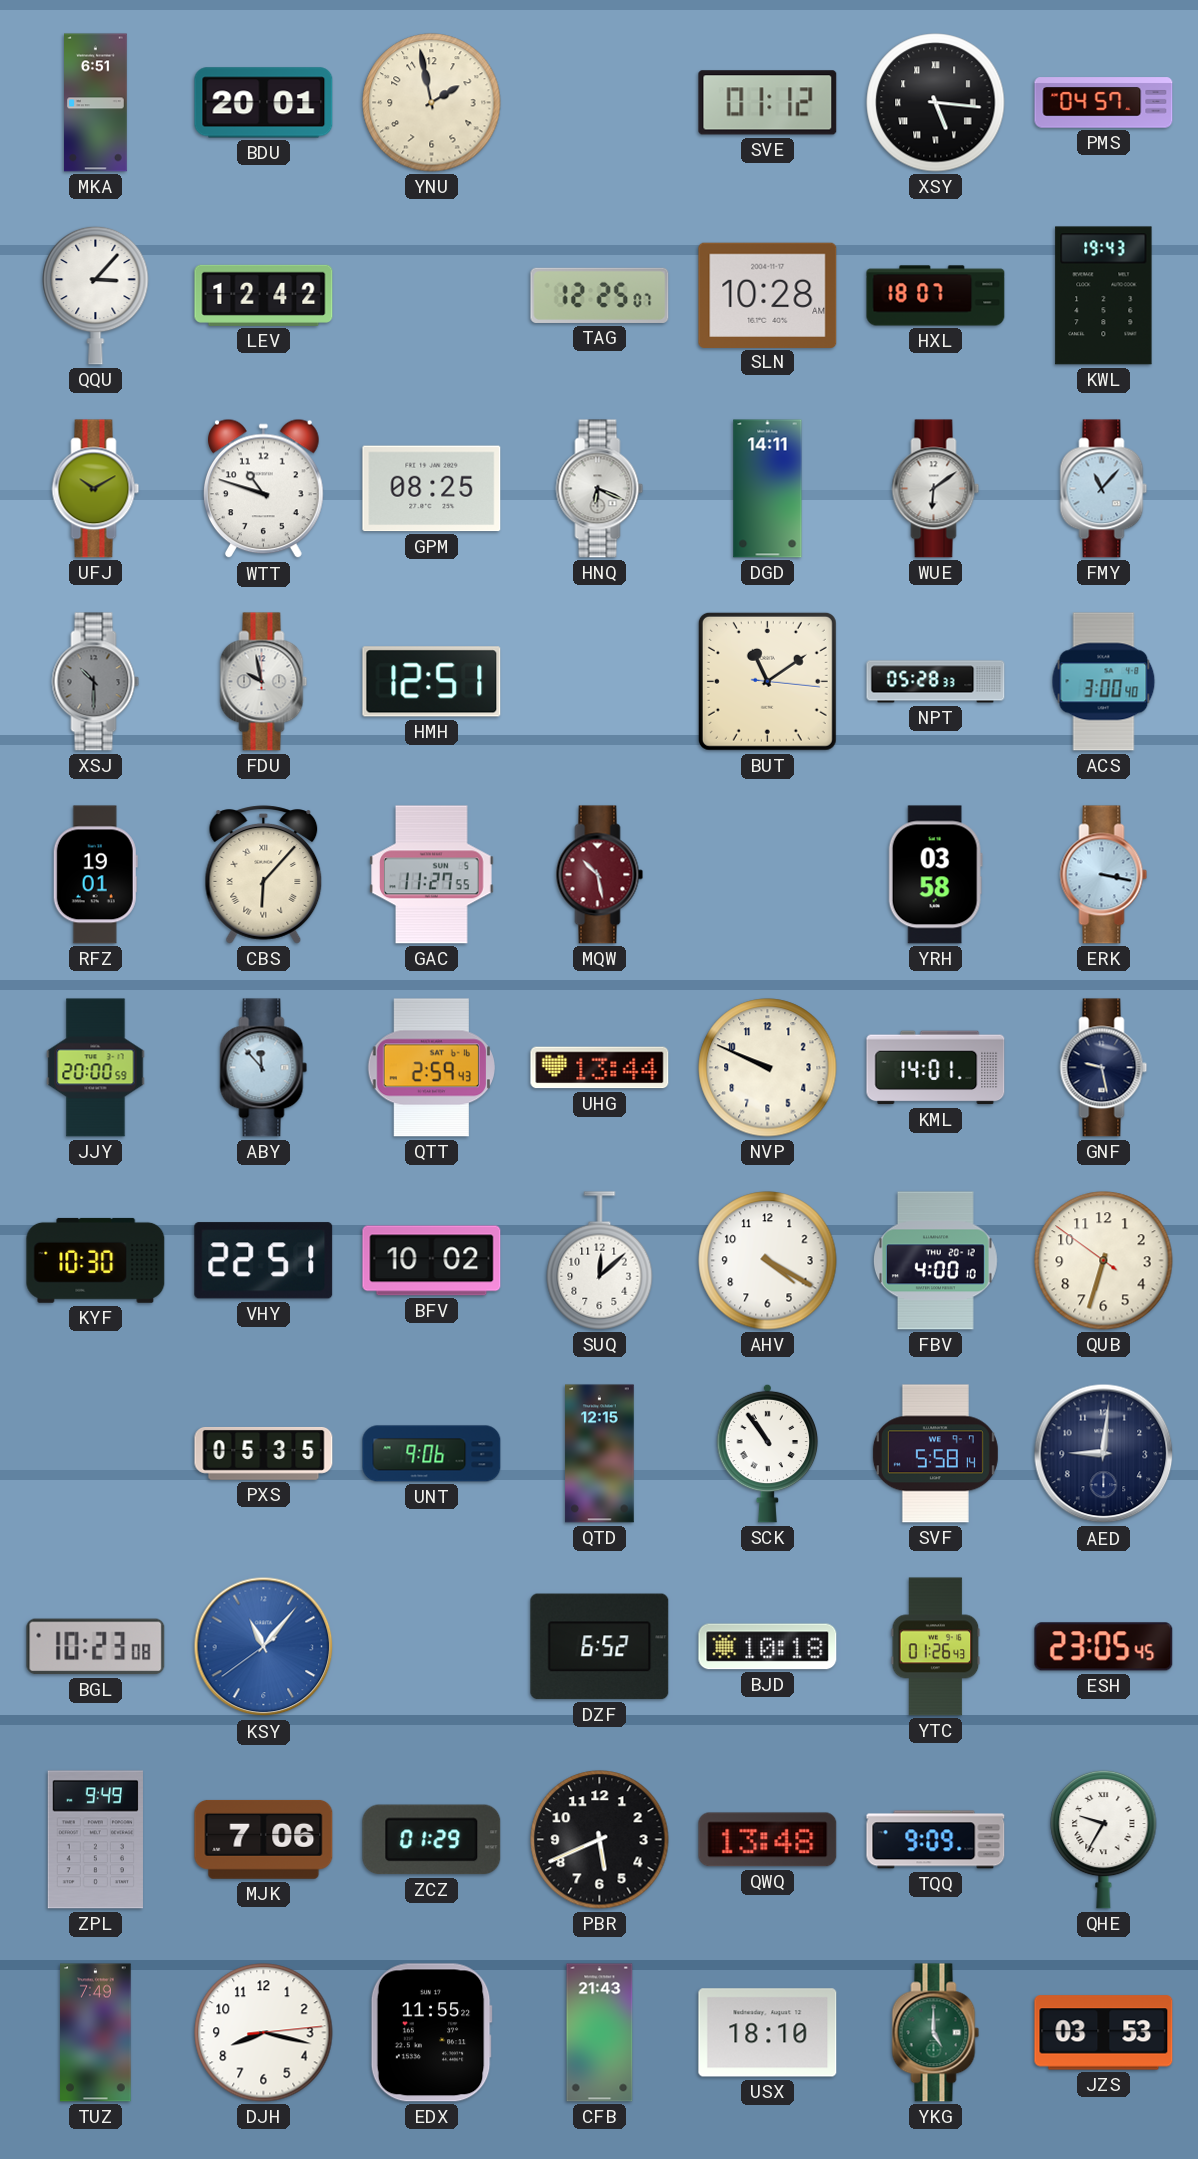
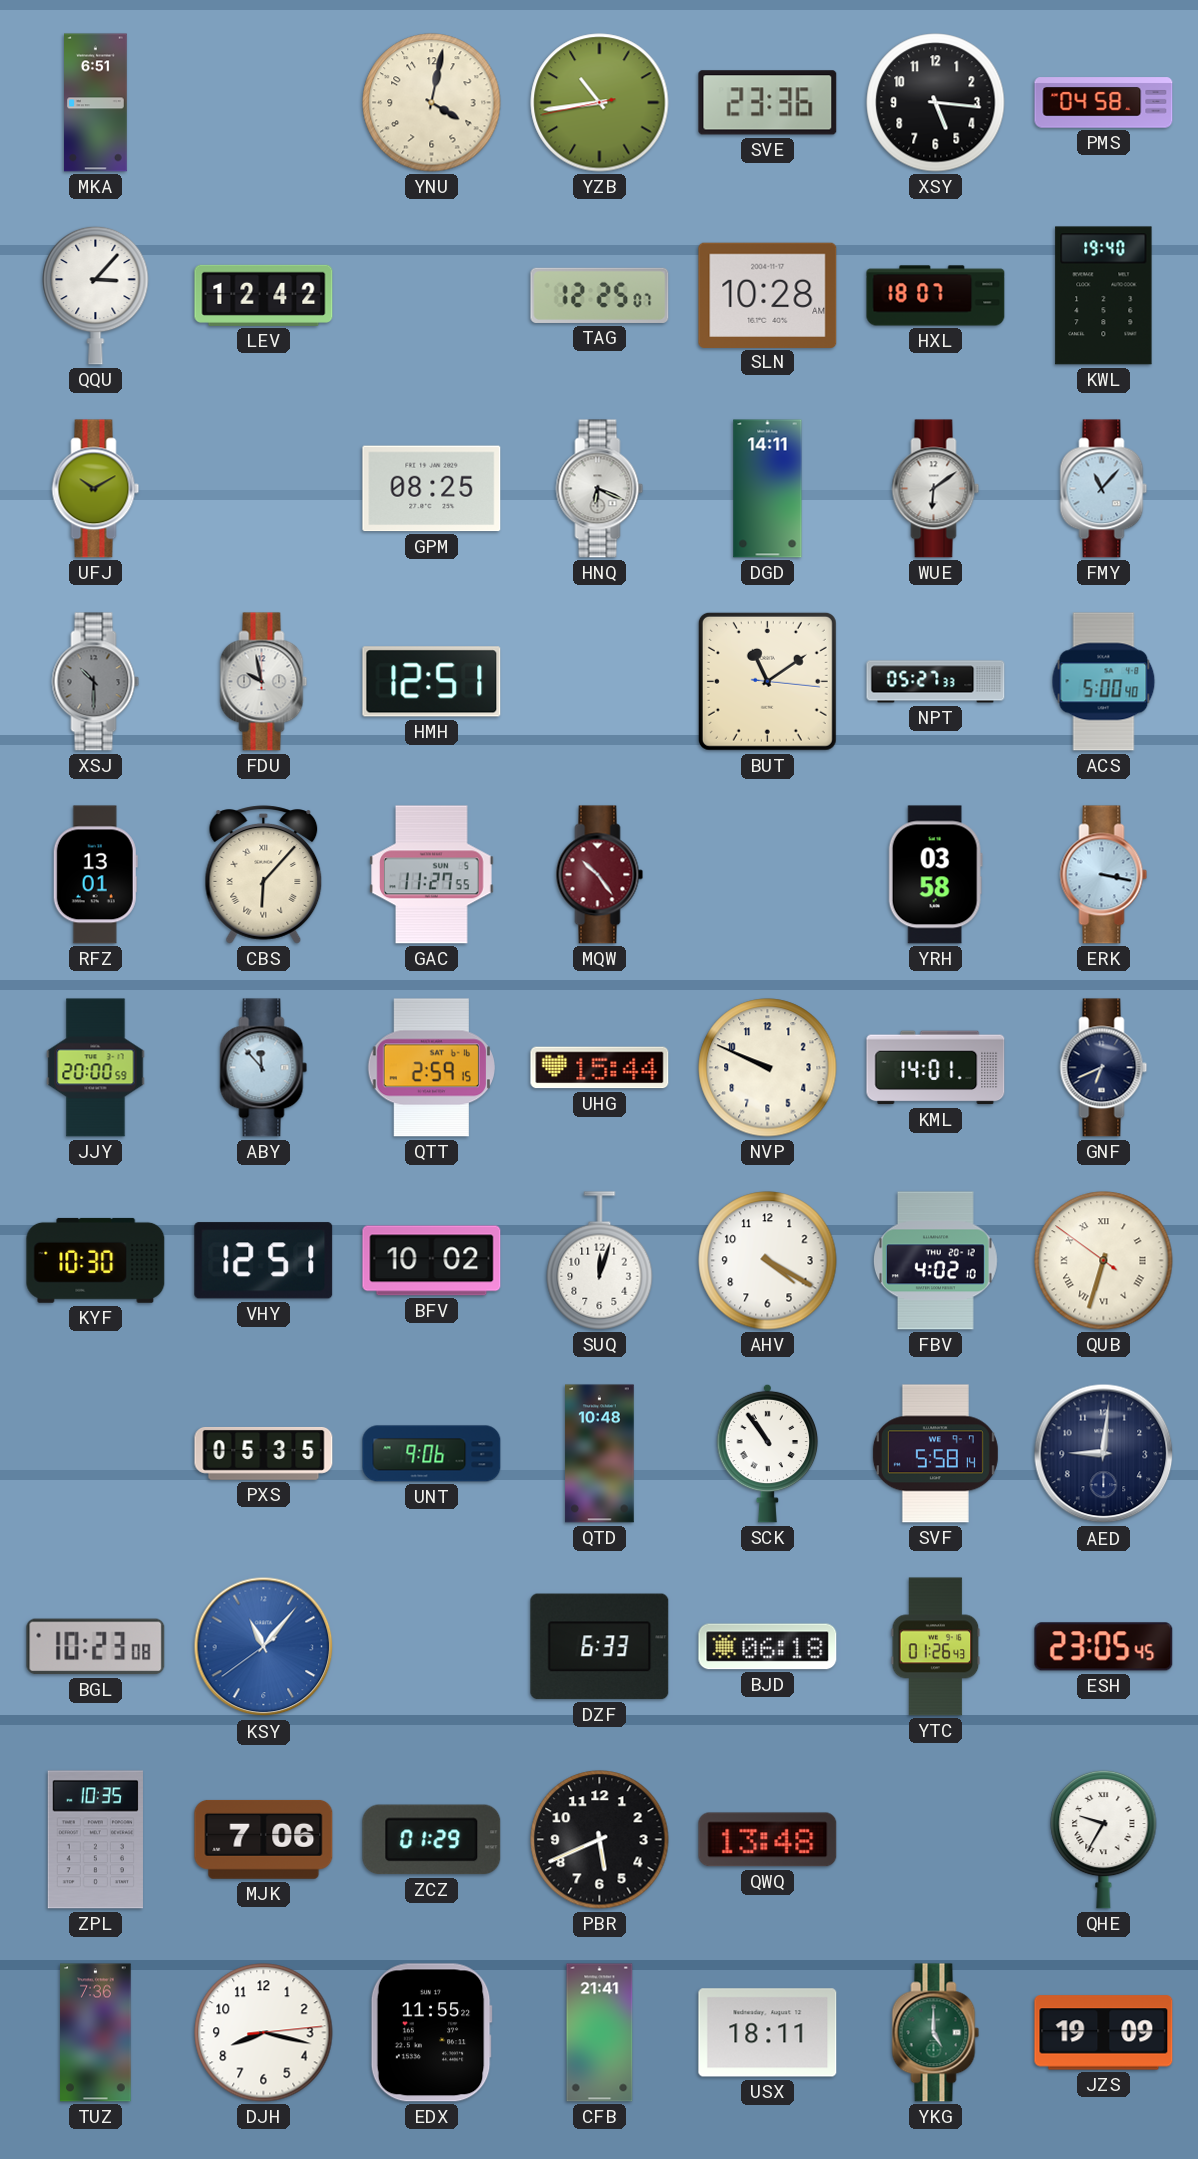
BDU: 20:01 -> none (264, 103)
YNU: 1:58 -> 4:02 (432, 103)
YZB: none -> 10:43 (600, 103)
SVE: 01:12 -> 23:36 (768, 103)
XSY numerals: Roman -> Arabic (936, 103)
PMS: 04:57 -> 04:58 (1104, 103)
KWL: 19:43 -> 19:40 (1104, 296)
WTT: 10:48 -> none (264, 489)
NPT: 05:28 -> 05:27 (936, 682)
ACS: 3:00 -> 5:00 (1104, 682)
RFZ: 19:01 -> 13:01 (95, 875)
MQW: 10:28 -> 10:24 (600, 875)
QTT: 2:59:43 -> 2:59:15 (431, 1068)
UHG: 13:44 -> 15:44 (600, 1068)
GNF: 9:28 -> 6:41 (1104, 1068)
VHY: 22:51 -> 12:51 (264, 1261)
SUQ: 12:08 -> 12:03 (600, 1261)
FBV: 4:00 -> 4:02 (935, 1261)
QUB numerals: Arabic -> Roman (1104, 1261)
QTD: 12:15 -> 10:48 (600, 1454)
DZF: 6:52 -> 6:33 (600, 1647)
BJD: 10:18 -> 06:18 (768, 1647)
ZPL: 9:49 -> 10:35 (95, 1840)
TQQ: 9:09 -> none (936, 1840)
TUZ: 7:49 -> 7:36 (96, 2033)
CFB: 21:43 -> 21:41 (600, 2033)
USX: 18:10 -> 18:11 (768, 2033)
JZS: 03:53 -> 19:09 (1104, 2033)
